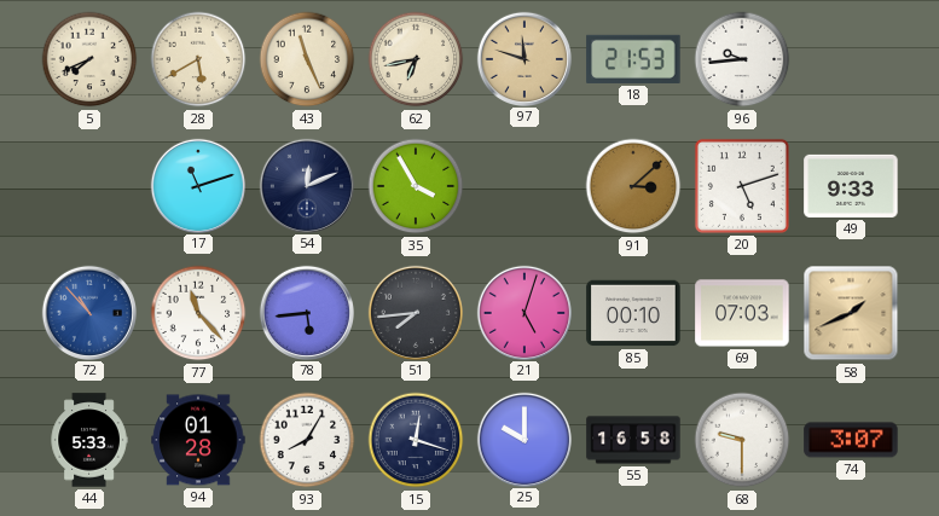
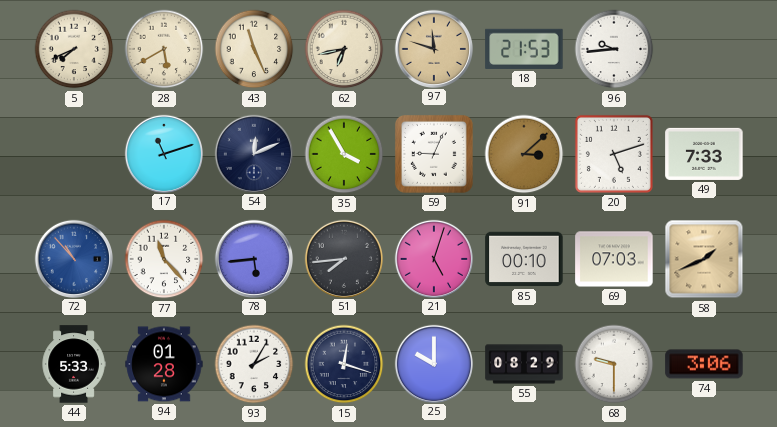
59: none -> 9:04 (434, 154)
49: 9:33 -> 7:33 (704, 154)
93: 8:05 -> 2:05 (254, 364)
55: 16:58 -> 08:29 (524, 364)
74: 3:07 -> 3:06 (704, 364)
